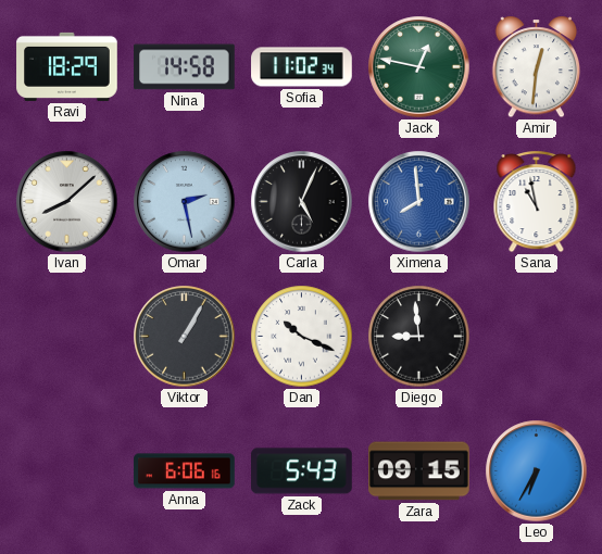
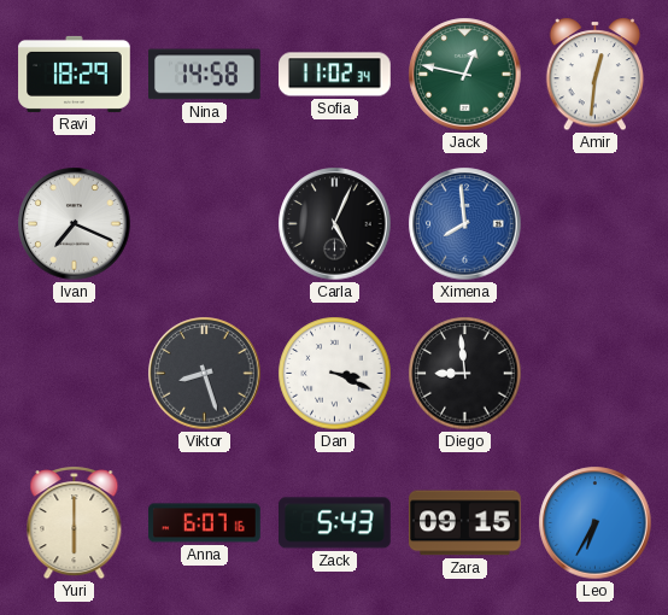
Ivan: 8:08 -> 7:19 (75, 224)
Omar: 2:28 -> none (185, 202)
Sana: 10:58 -> none (537, 202)
Viktor: 1:05 -> 8:27 (205, 374)
Dan: 10:19 -> 3:19 (335, 374)
Yuri: none -> 6:00 (75, 523)
Anna: 6:06 -> 6:07 (205, 523)
